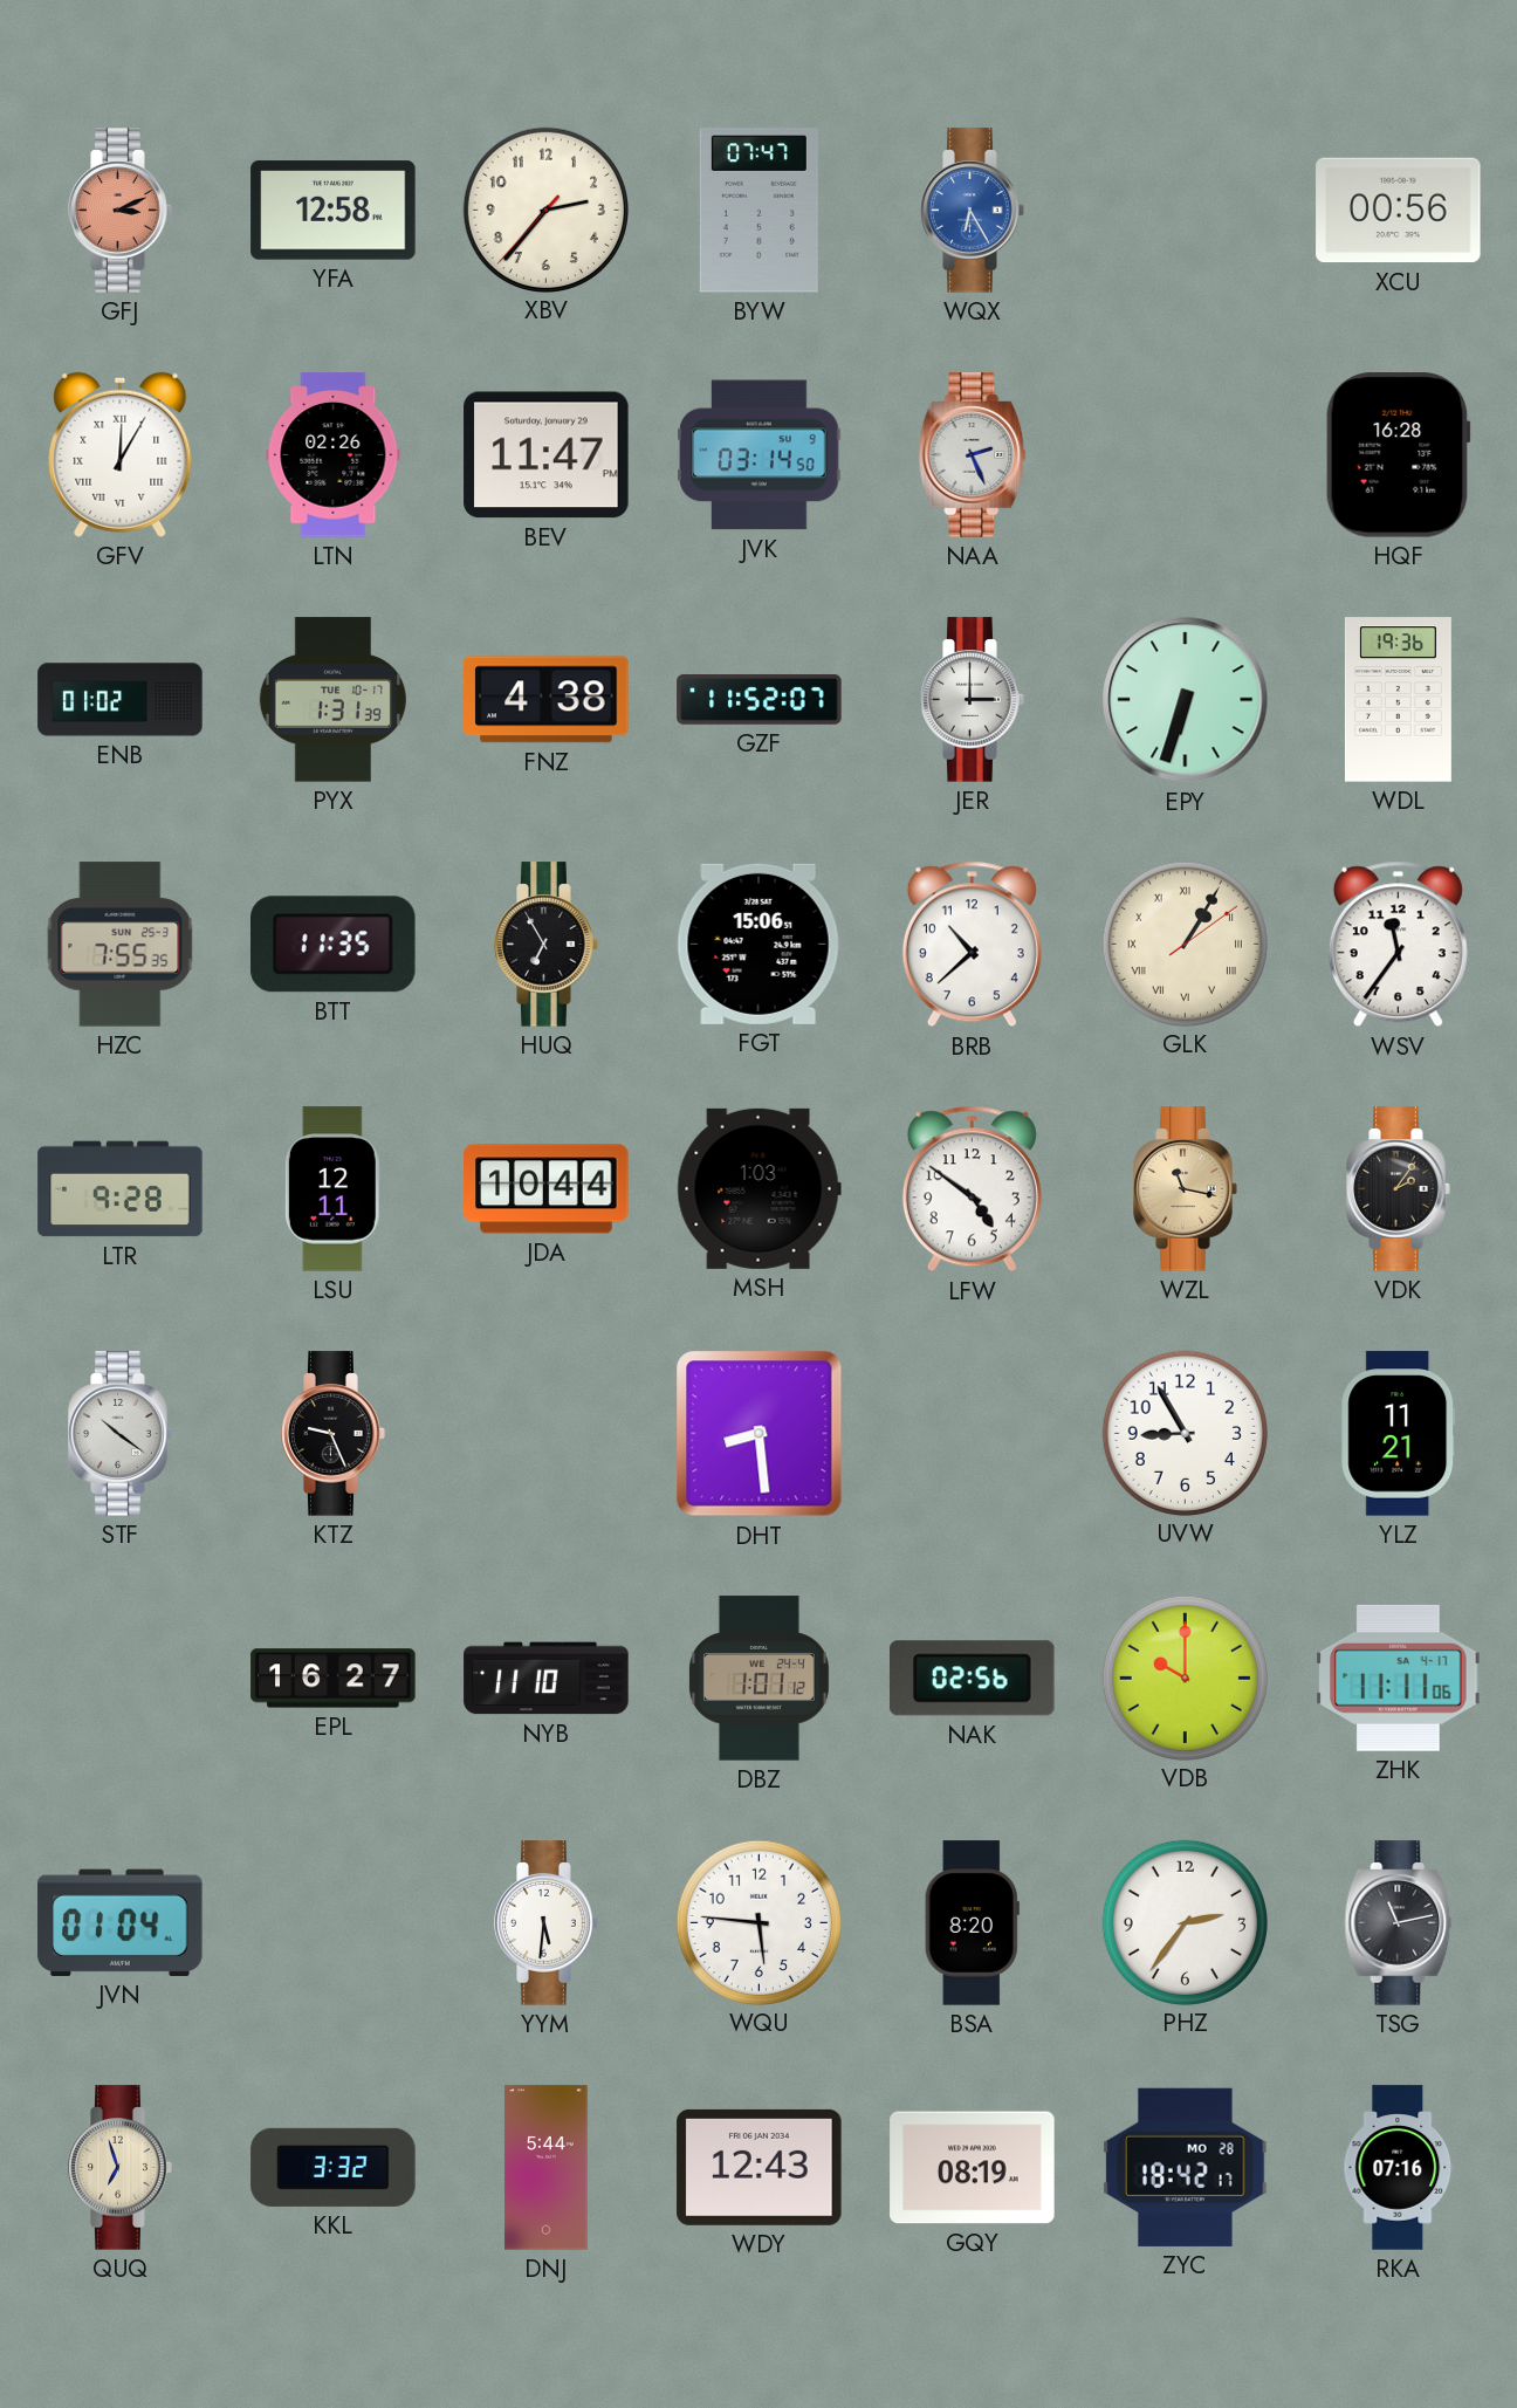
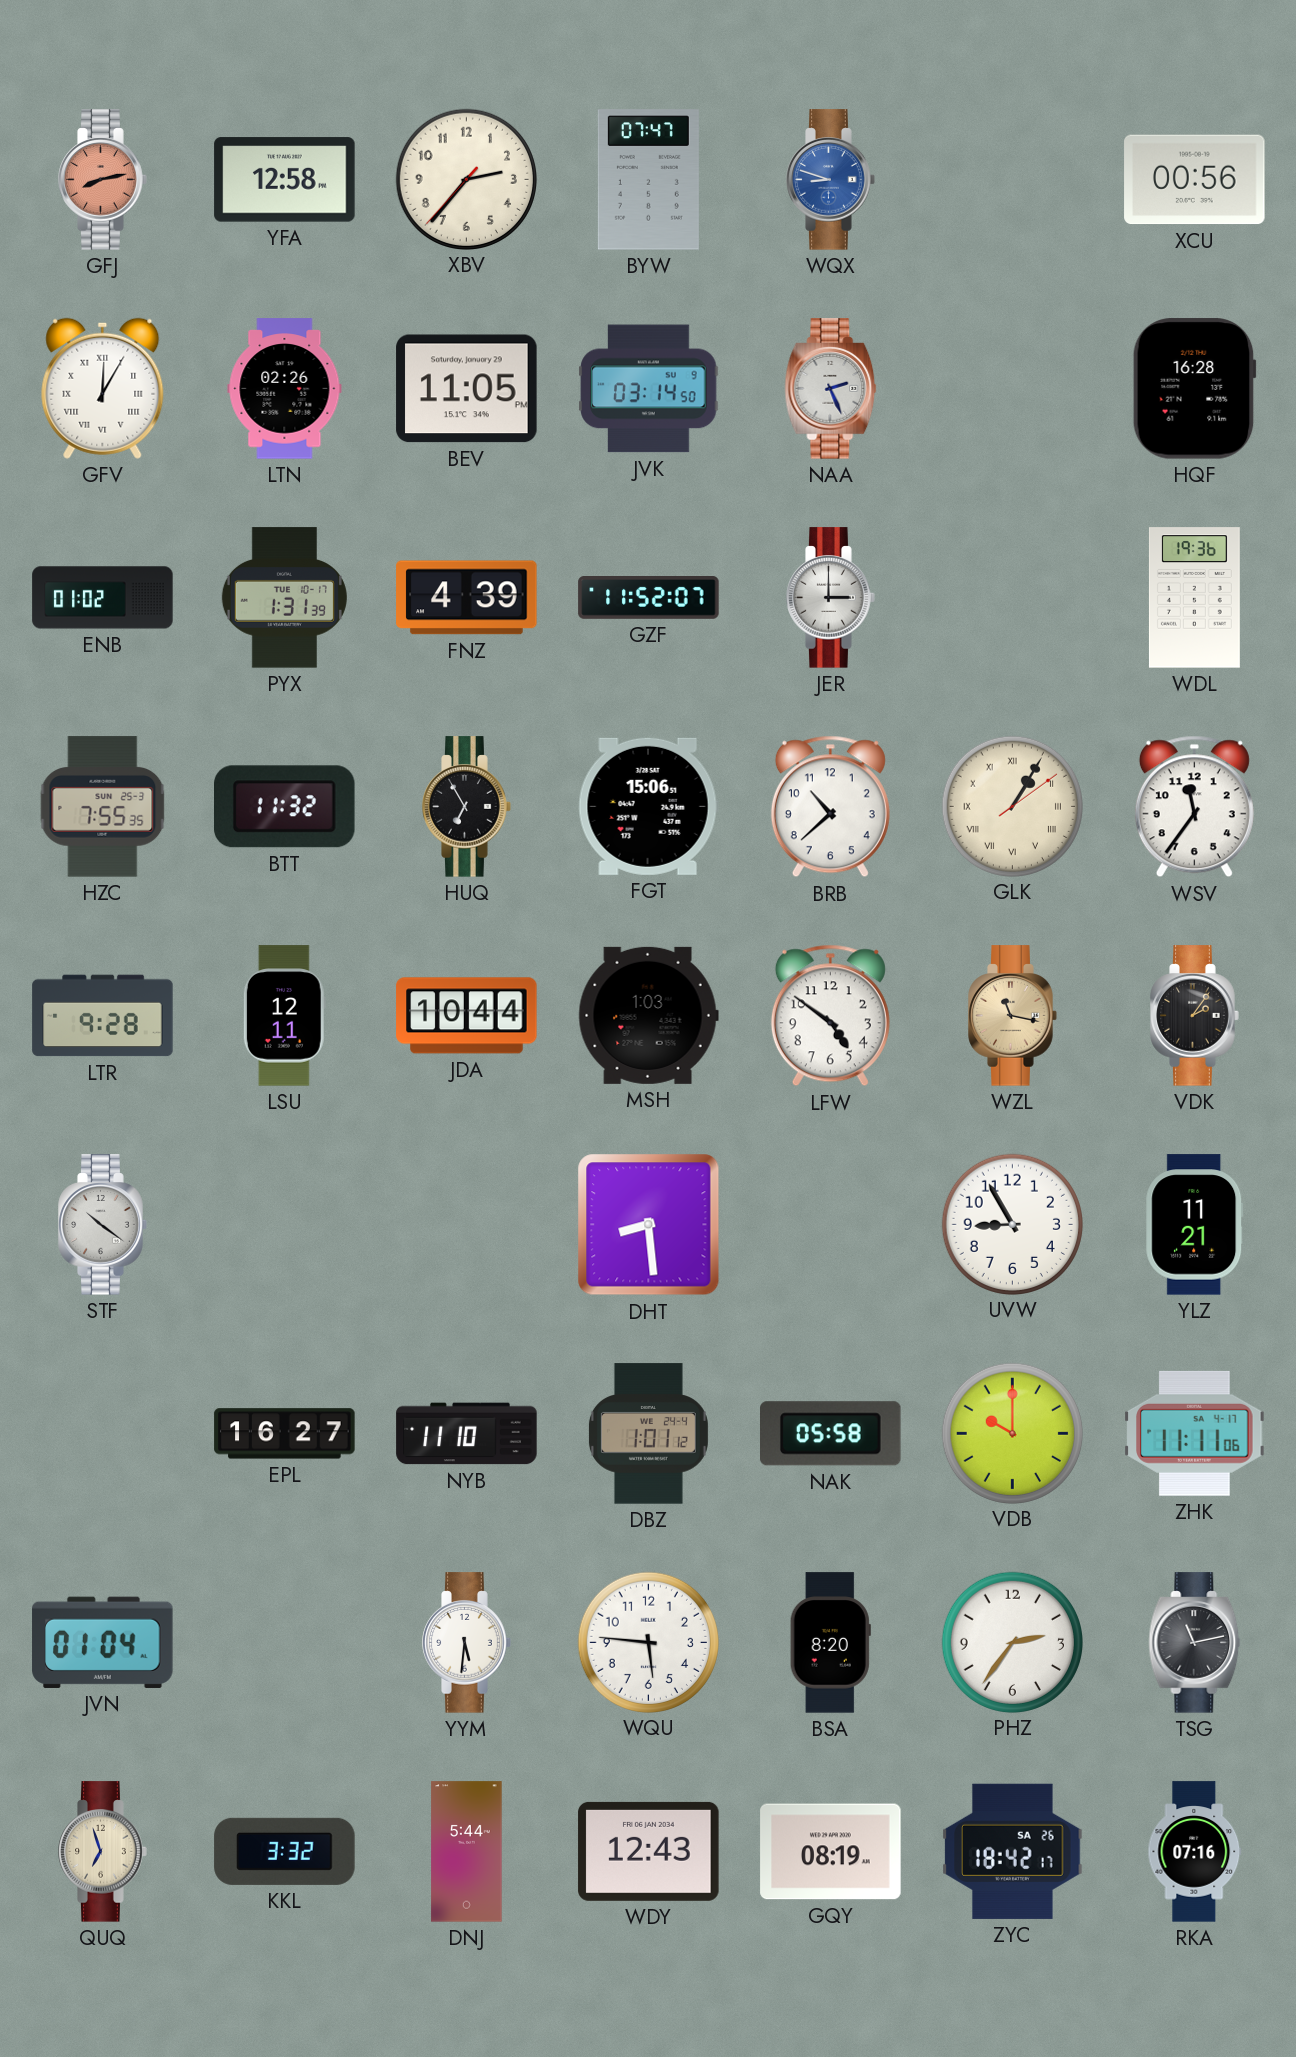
GFJ: 3:11 -> 8:13 (103, 180)
WQX: 6:25 -> 8:48 (831, 180)
BEV: 11:47 -> 11:05 (467, 389)
FNZ: 4:38 -> 4:39 (467, 598)
EPY: 6:33 -> none (1186, 700)
BTT: 11:35 -> 11:32 (285, 807)
KTZ: 9:26 -> none (334, 1434)
NAK: 02:56 -> 05:58 (831, 1434)
ZYC date: MO 28 -> SA 26 (1013, 1851)
